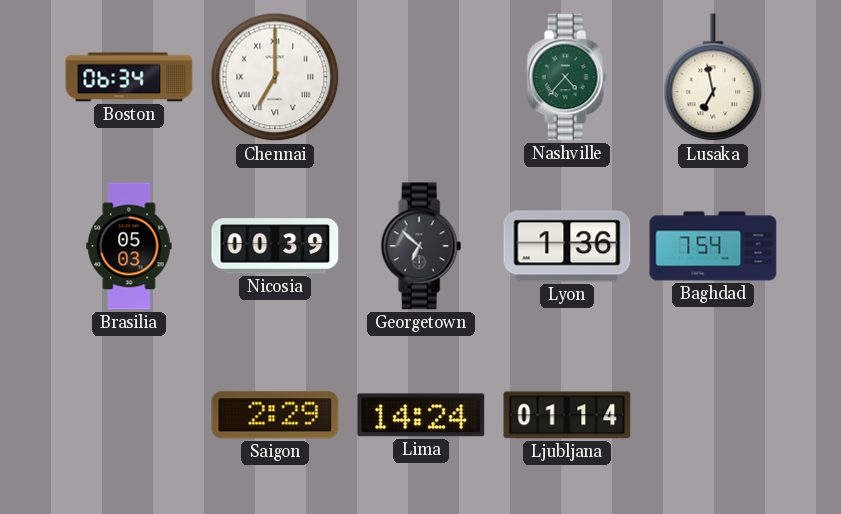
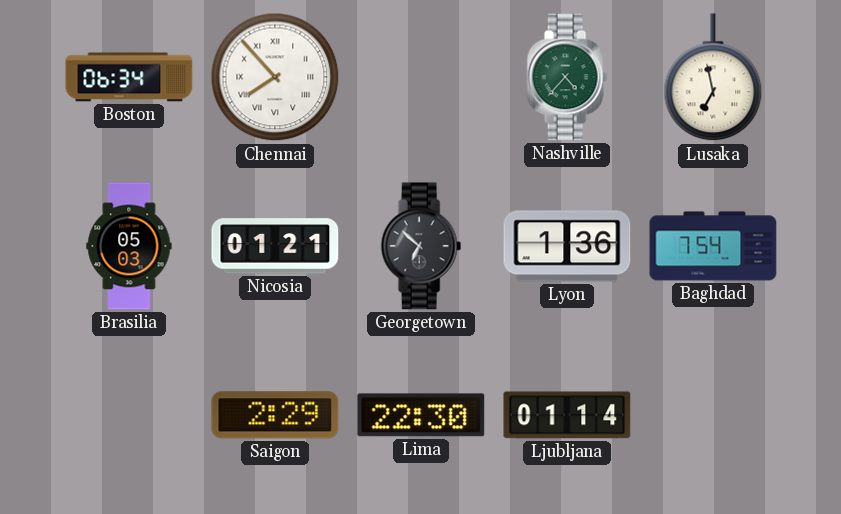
Chennai: 7:00 -> 7:53 (275, 77)
Nicosia: 00:39 -> 01:21 (275, 246)
Lima: 14:24 -> 22:30 (421, 415)
